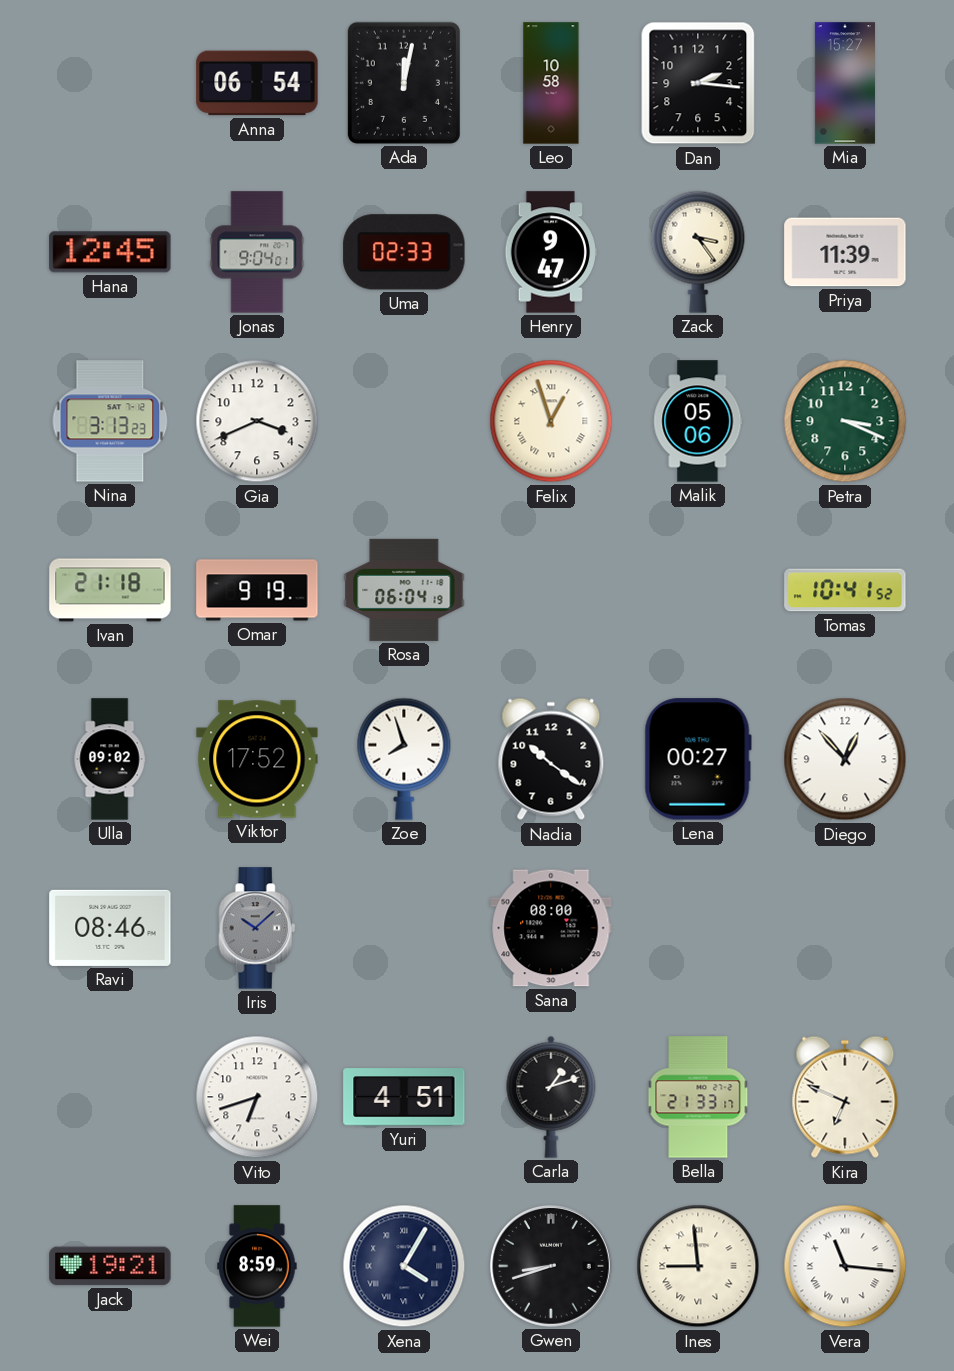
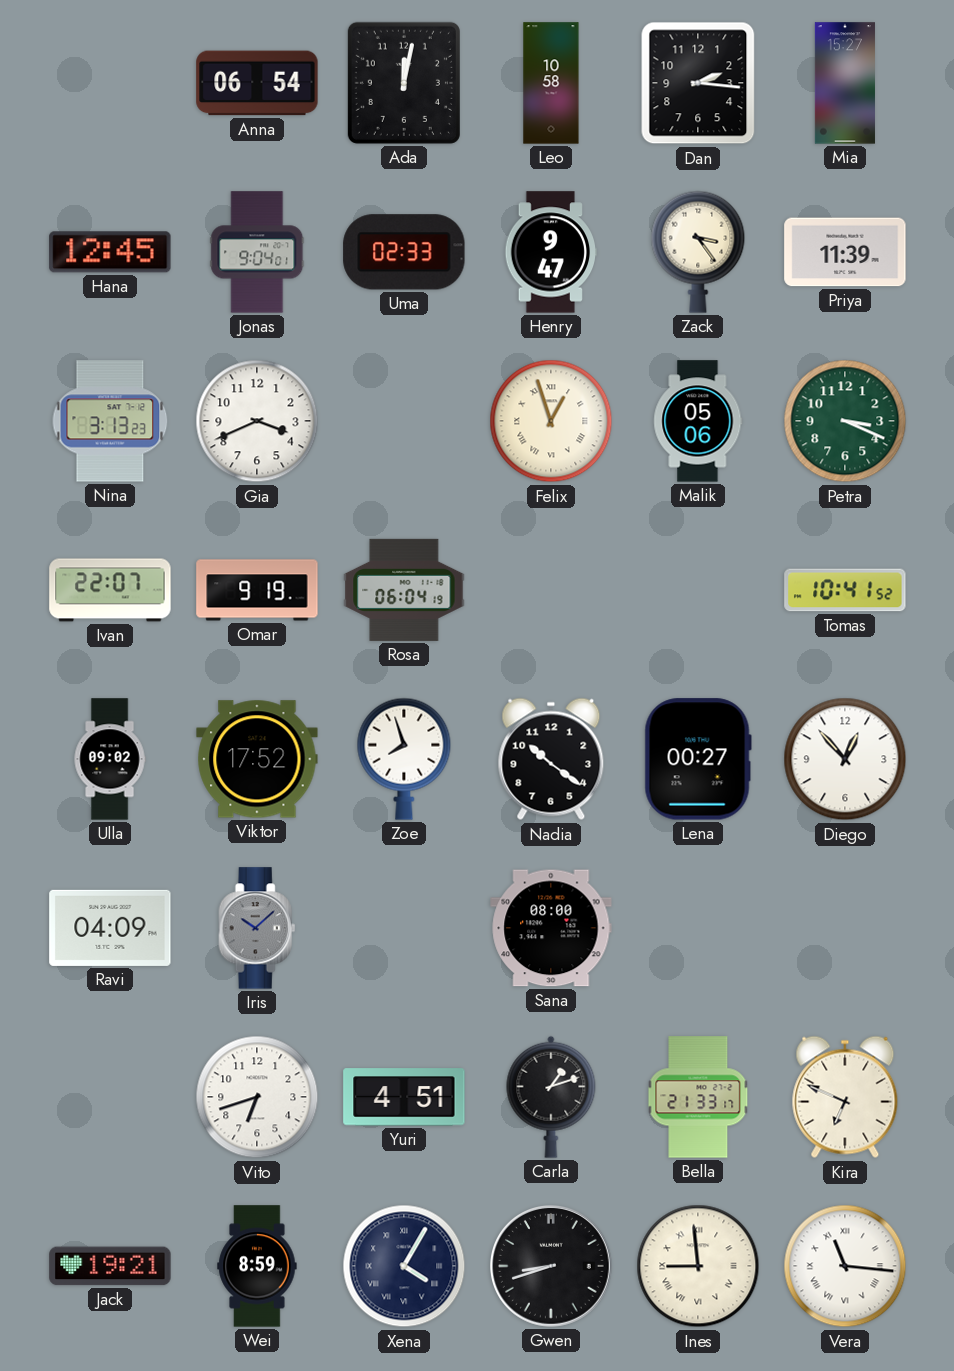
Ivan: 21:18 -> 22:07 (110, 590)
Ravi: 08:46 -> 04:09 (110, 928)
